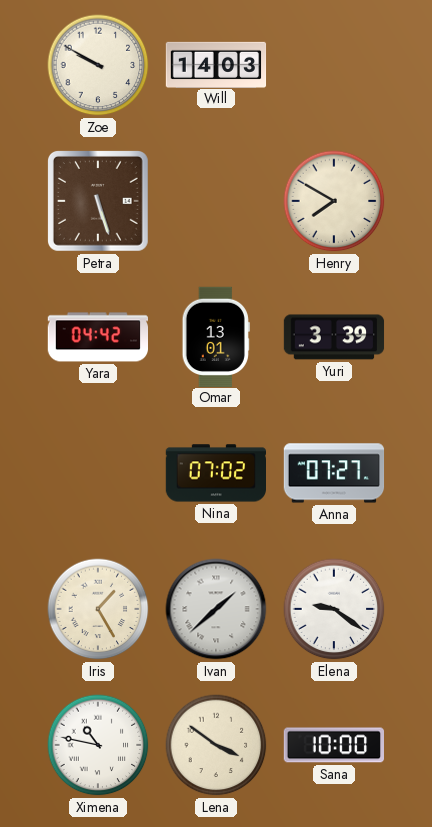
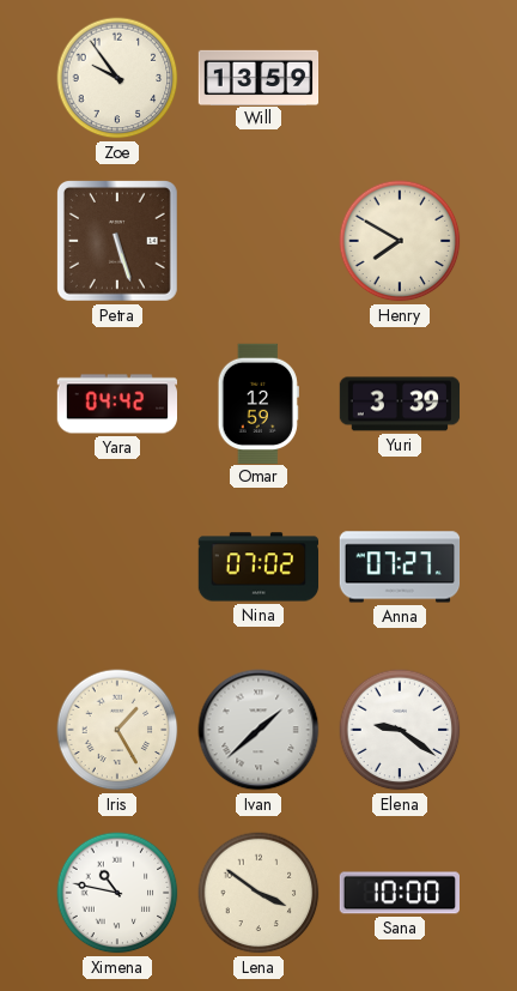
Zoe: 9:50 -> 9:54 (117, 78)
Will: 14:03 -> 13:59 (258, 77)
Omar: 13:01 -> 12:59 (258, 403)
